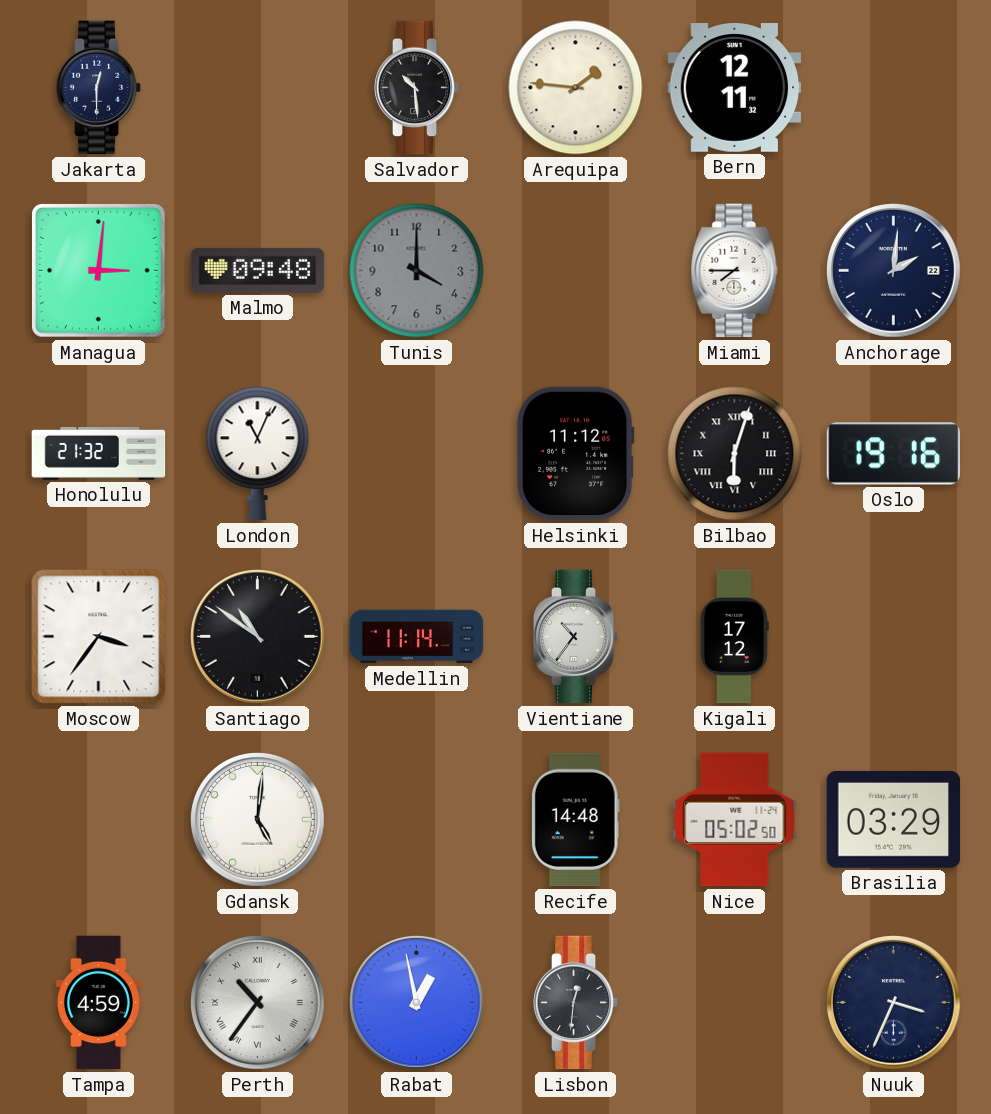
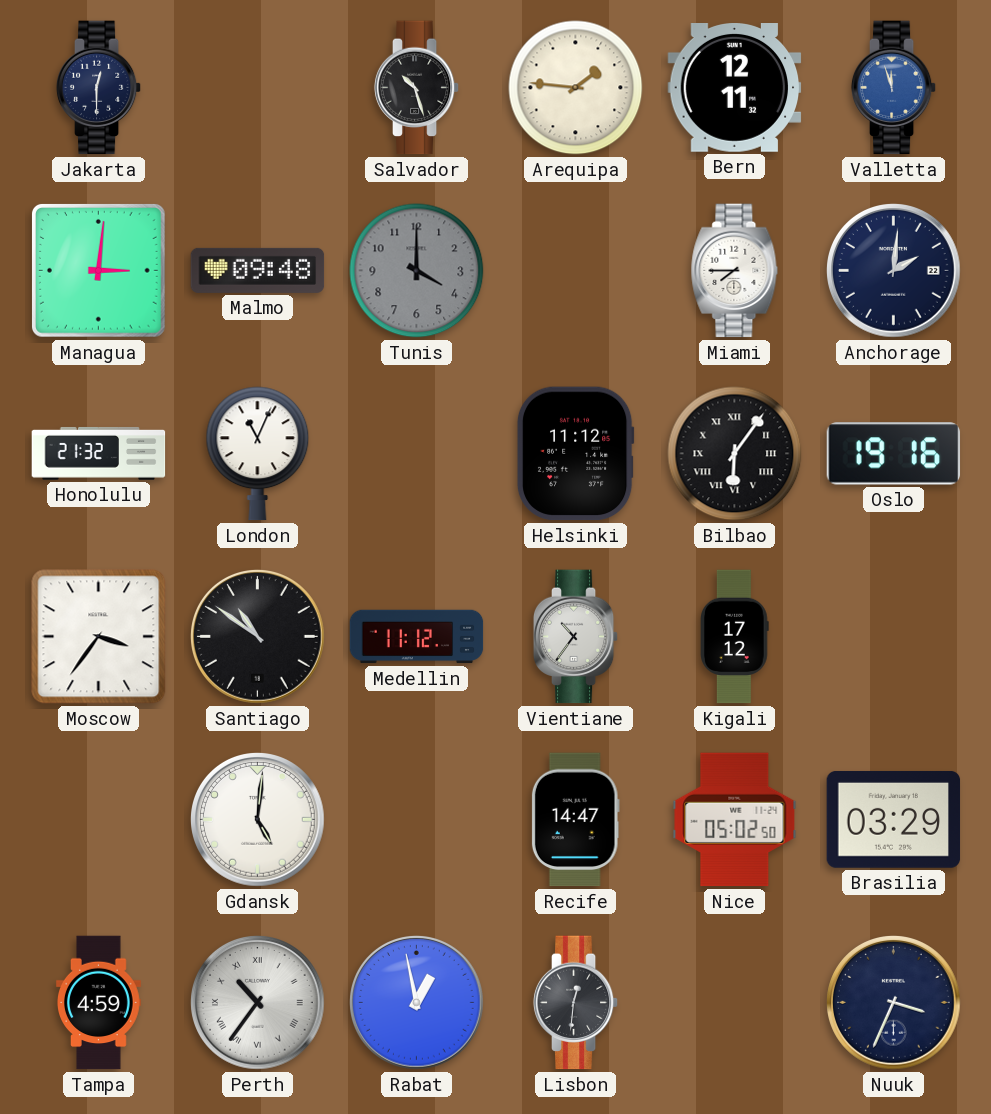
Salvador: 10:29 -> 10:27 (417, 88)
Valletta: none -> 11:57 (894, 88)
Bilbao: 6:03 -> 6:06 (735, 454)
Medellin: 11:14 -> 11:12 (417, 637)
Recife: 14:48 -> 14:47 (575, 820)
